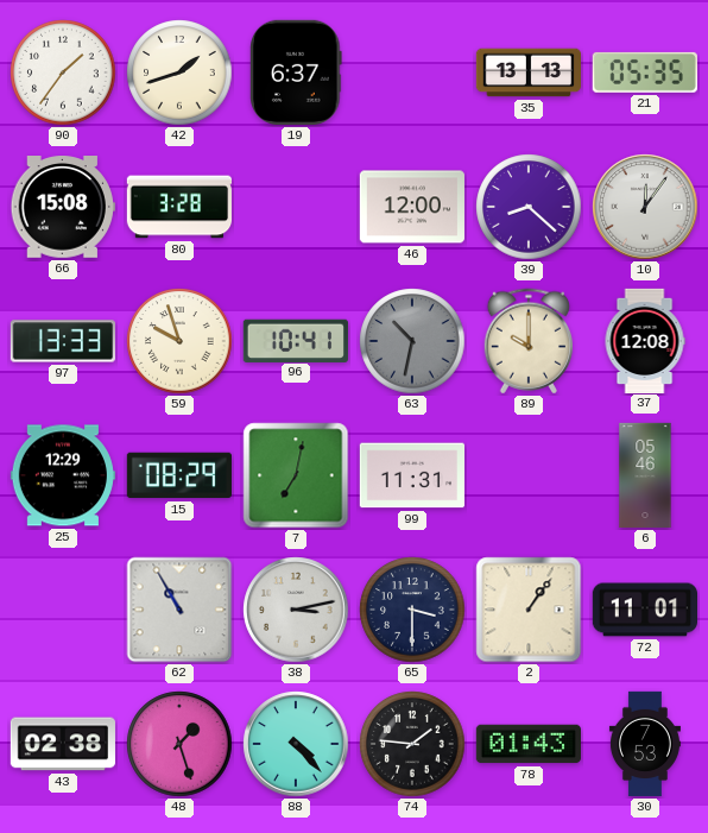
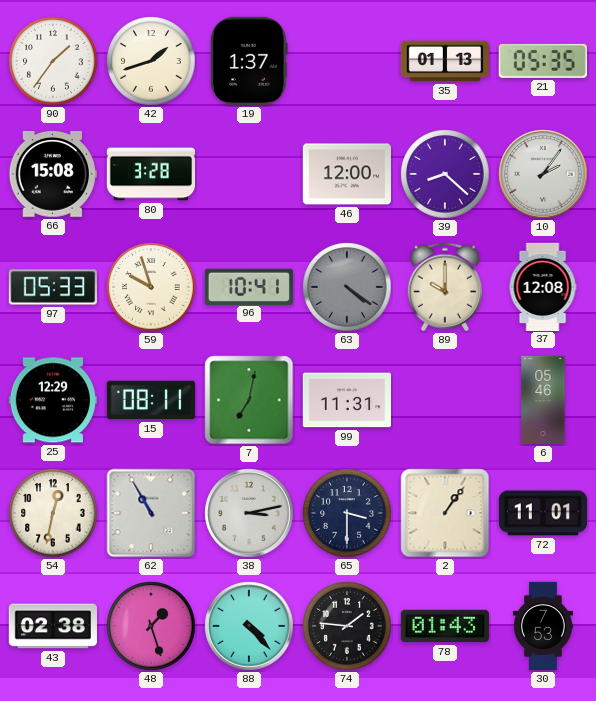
19: 6:37 -> 1:37 (250, 61)
35: 13:13 -> 01:13 (444, 61)
10: 12:06 -> 2:06 (543, 174)
97: 13:33 -> 05:33 (52, 287)
63: 10:32 -> 4:21 (347, 287)
15: 08:29 -> 08:11 (151, 400)
54: none -> 12:32 (53, 513)
